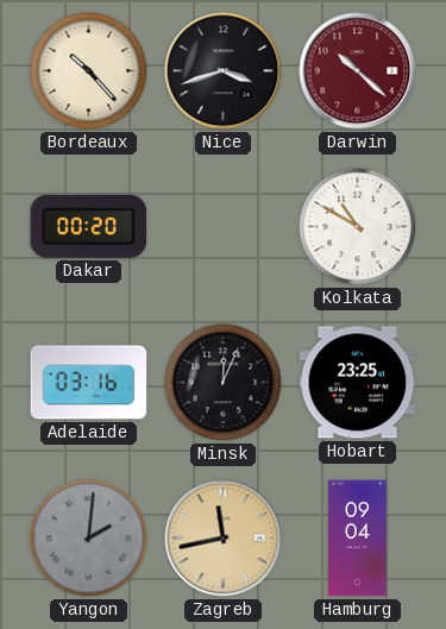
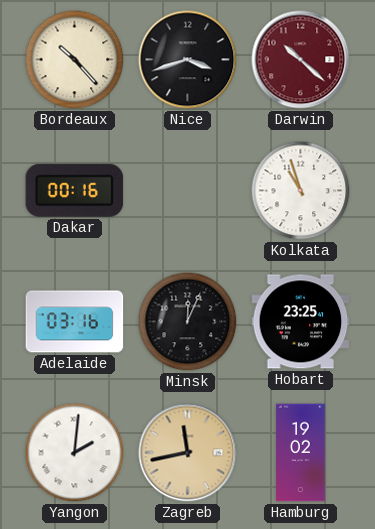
Dakar: 00:20 -> 00:16 (75, 190)
Kolkata: 10:50 -> 10:57 (301, 191)
Yangon dial: grey -> white (75, 453)
Hamburg: 09:04 -> 19:02 (301, 453)
